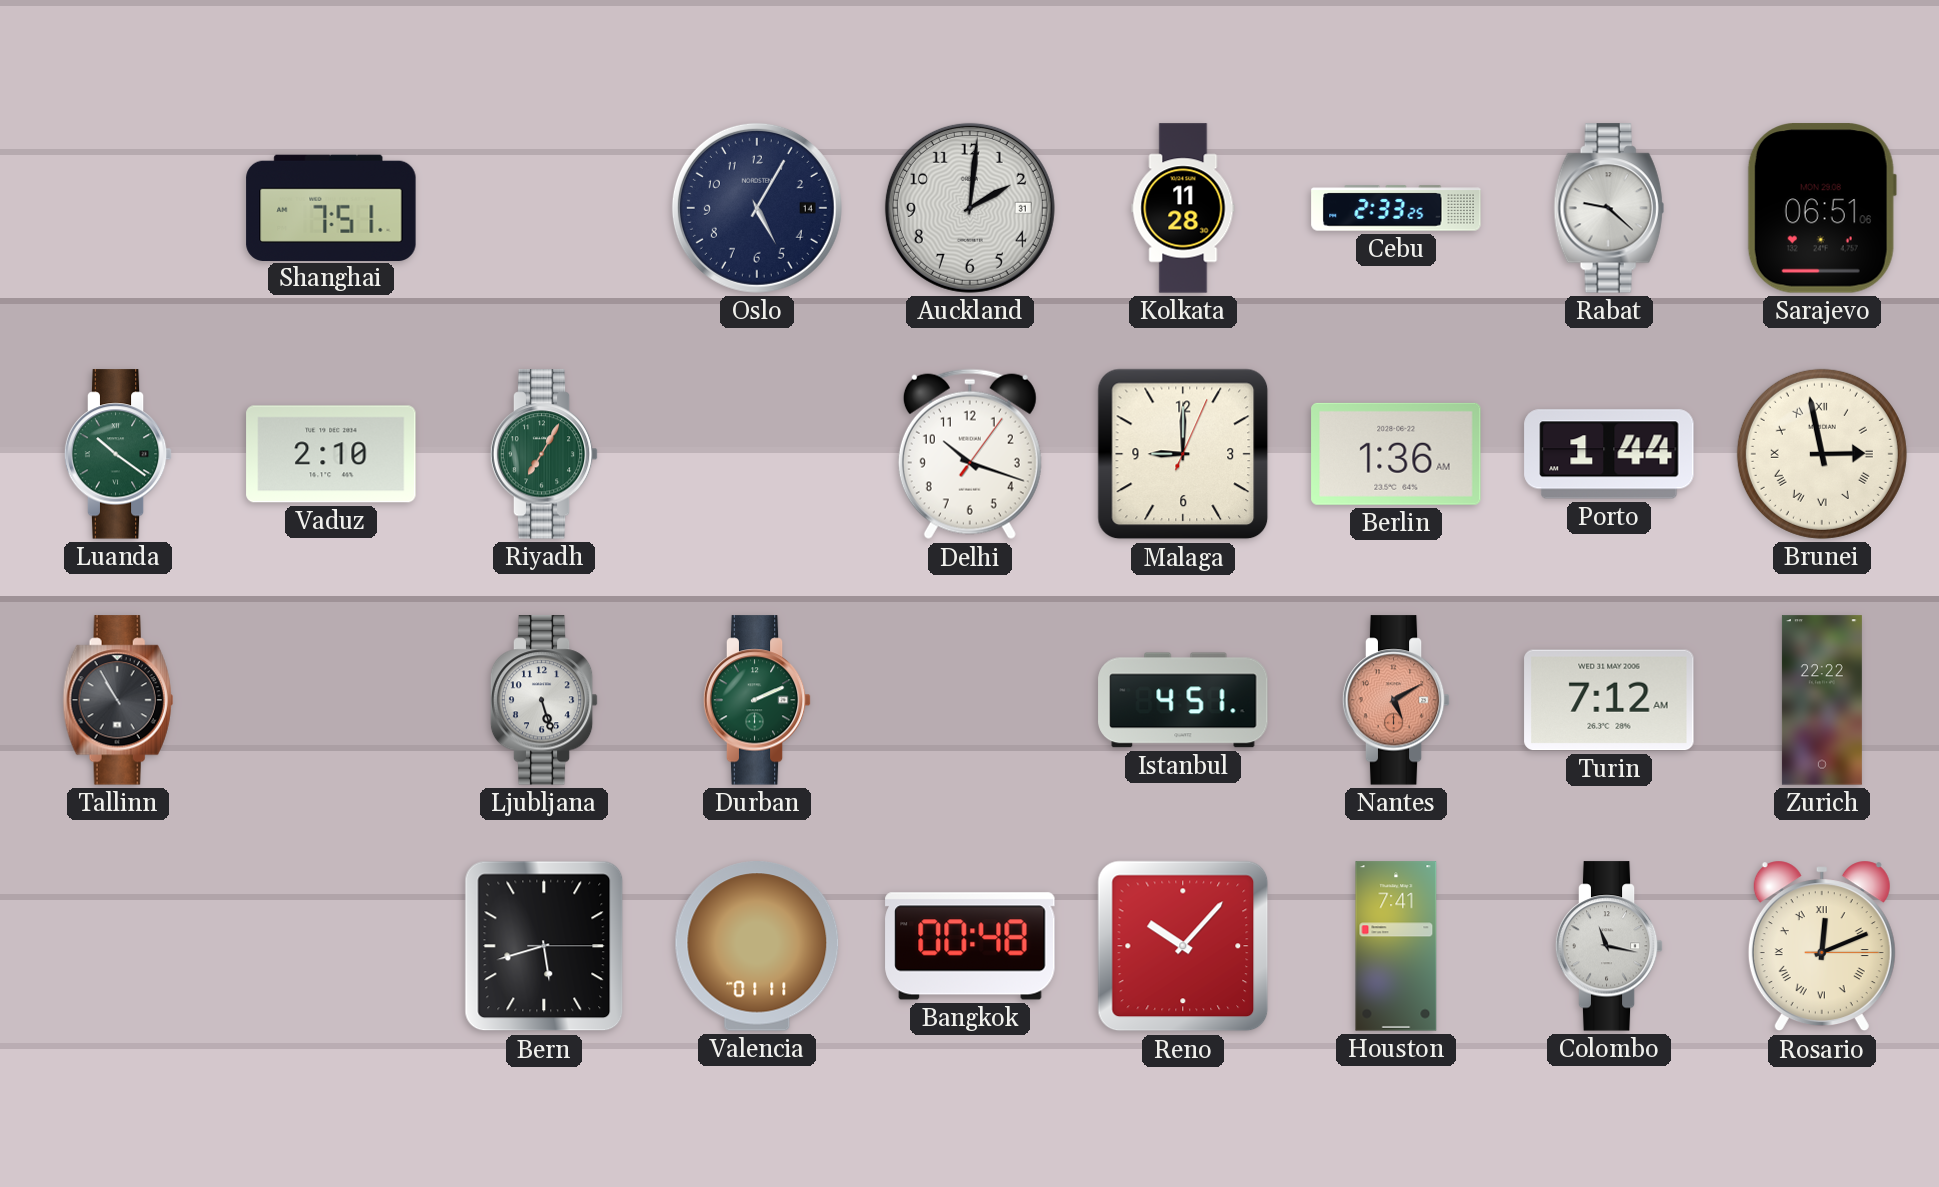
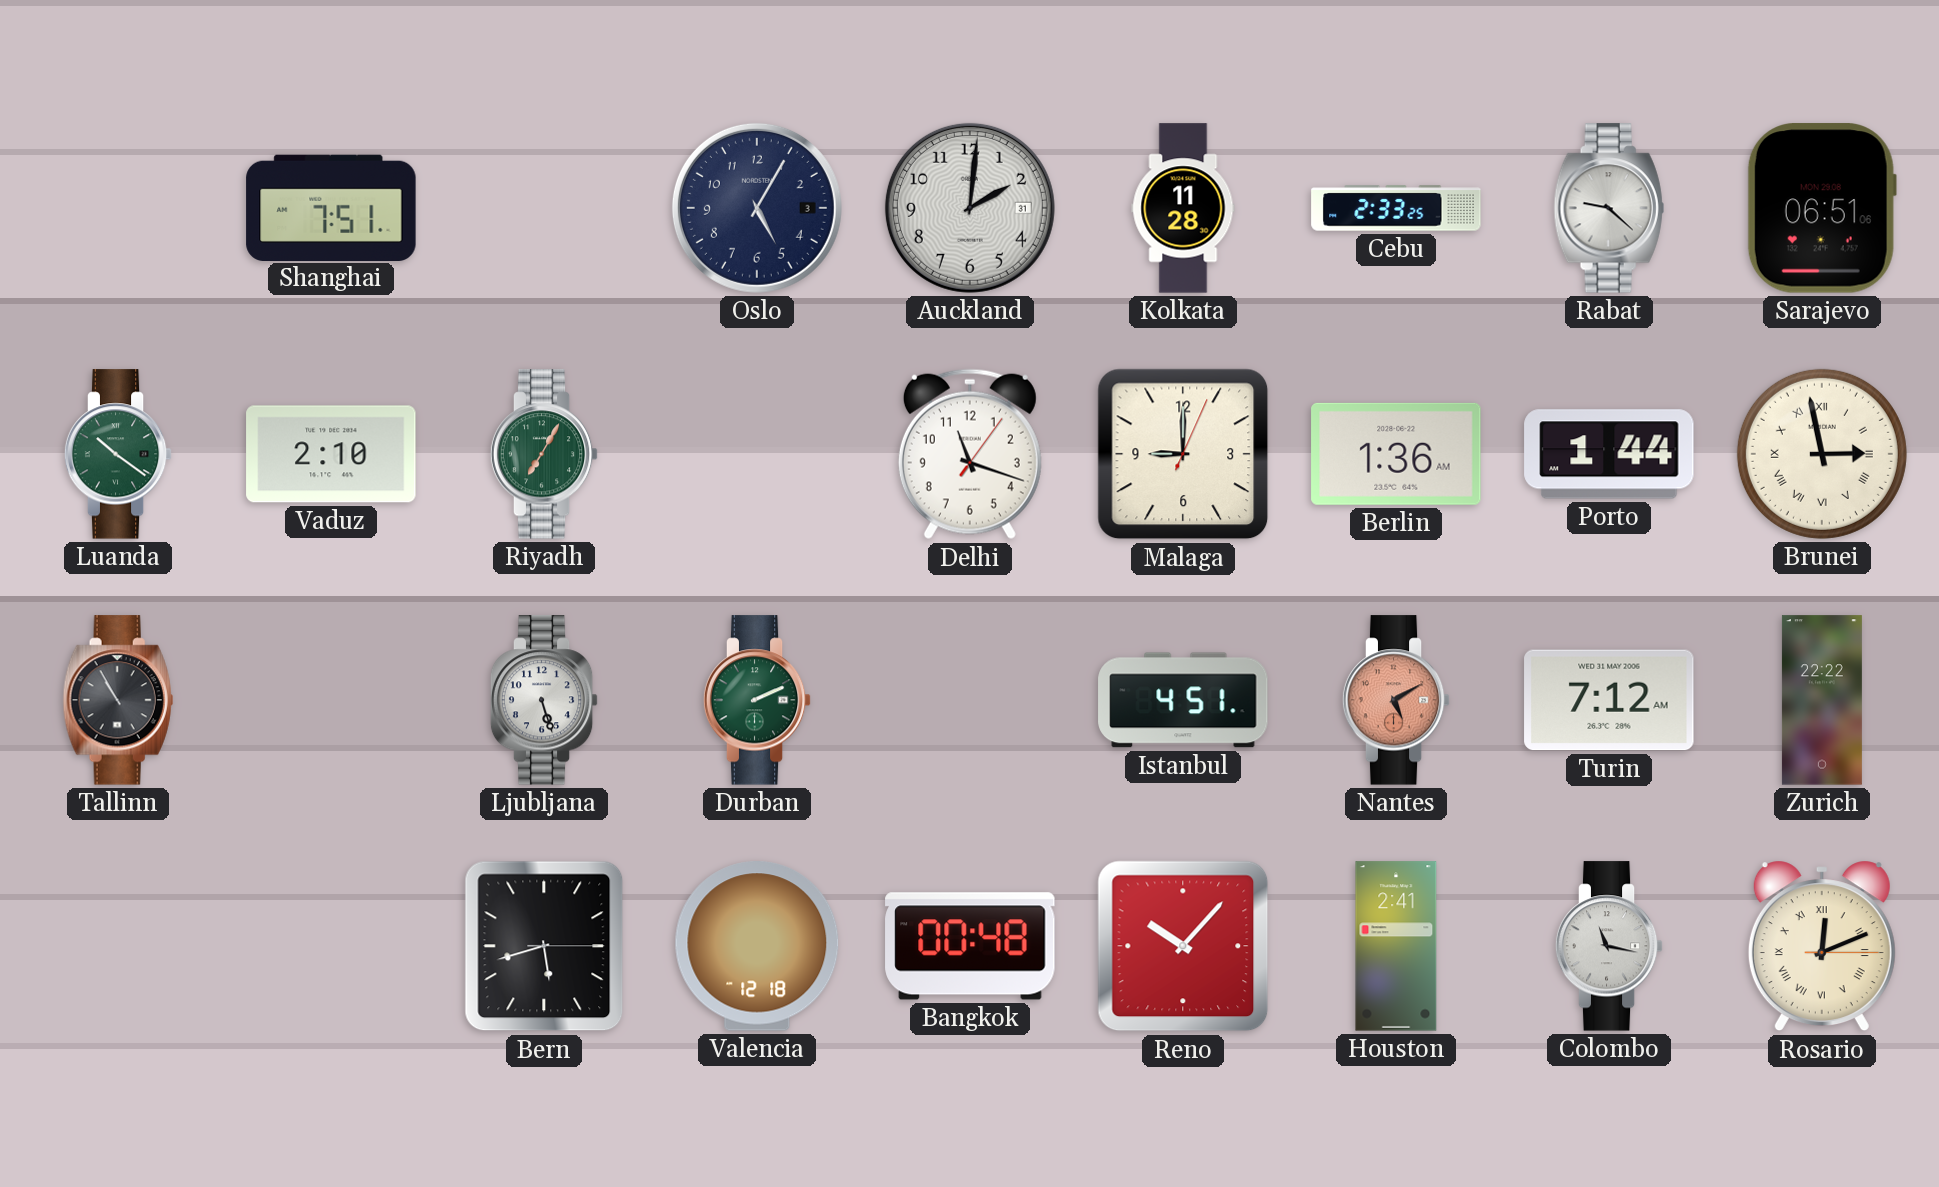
Oslo date: 14 -> 3 (757, 208)
Delhi: 10:18 -> 11:18 (970, 454)
Valencia: 01:11 -> 12:18 (757, 946)
Houston: 7:41 -> 2:41 (1396, 946)
